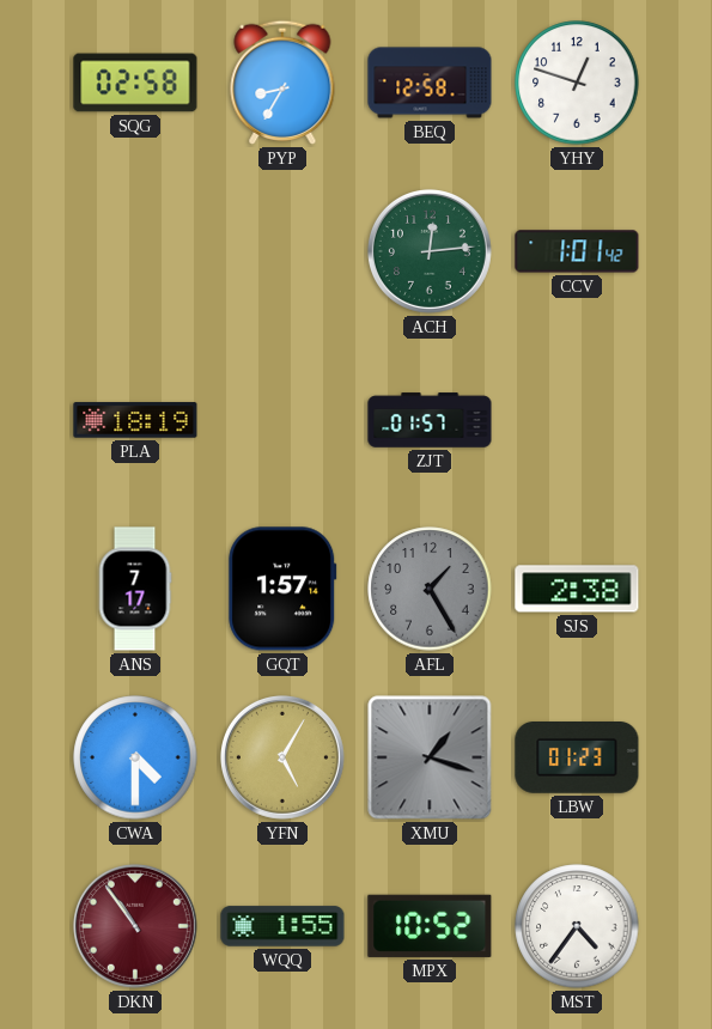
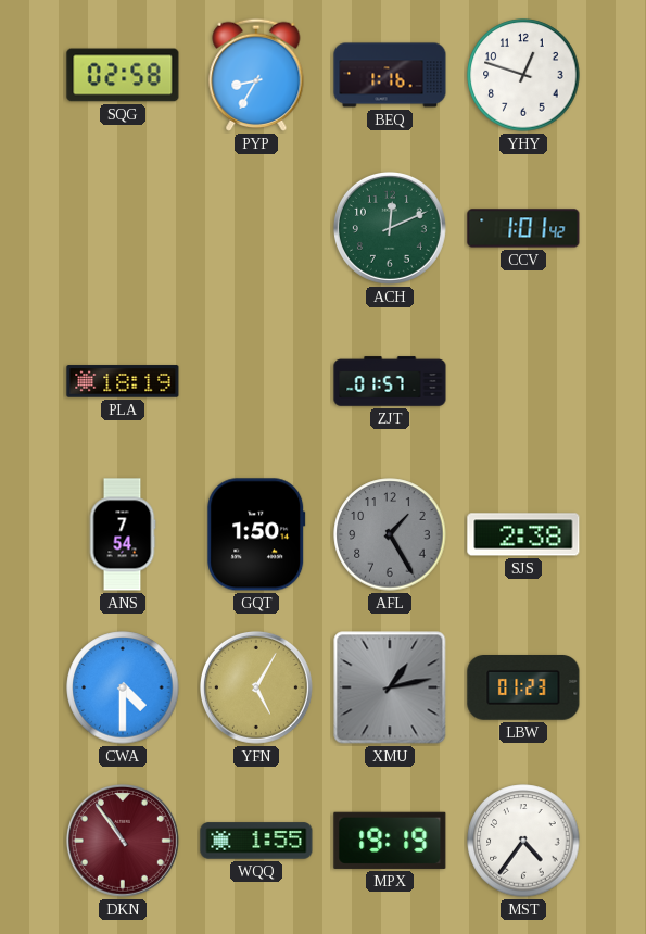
BEQ: 12:58 -> 1:16 (390, 75)
ACH: 12:14 -> 12:11 (390, 228)
ANS: 7:17 -> 7:54 (123, 534)
GQT: 1:57 -> 1:50 (256, 534)
XMU: 1:18 -> 1:13 (390, 687)
MPX: 10:52 -> 19:19 (390, 841)
